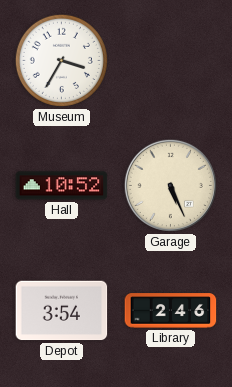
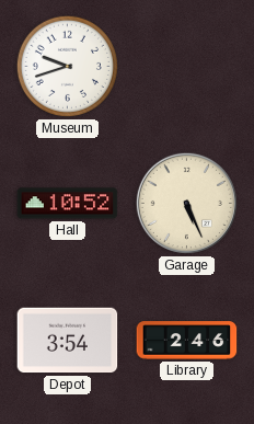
Museum: 3:35 -> 9:42 (67, 66)
